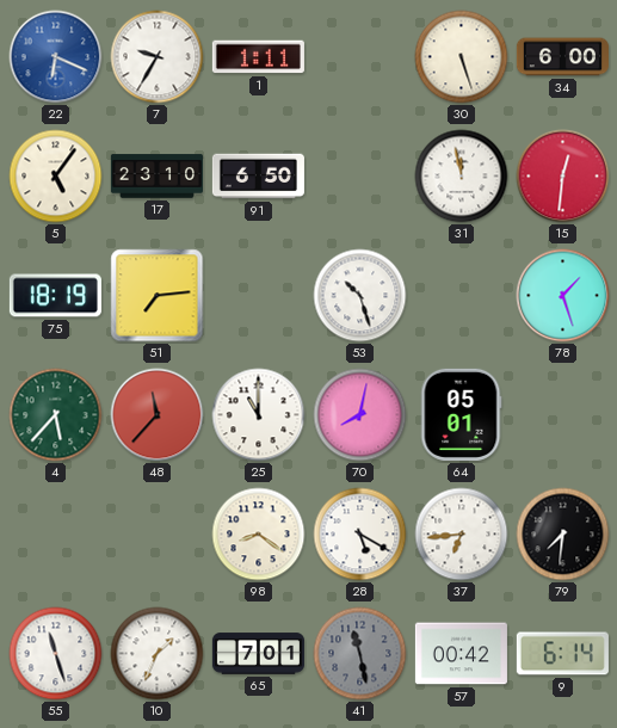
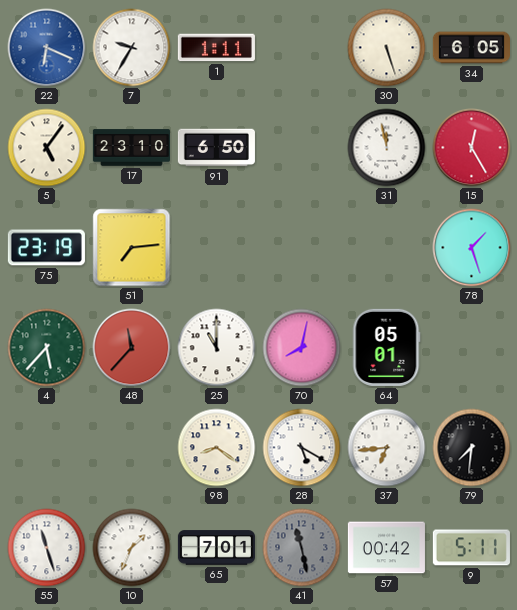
34: 6:00 -> 6:05 (471, 48)
15: 12:31 -> 12:25 (472, 148)
75: 18:19 -> 23:19 (46, 248)
53: 10:27 -> none (360, 296)
9: 6:14 -> 5:11 (471, 548)
